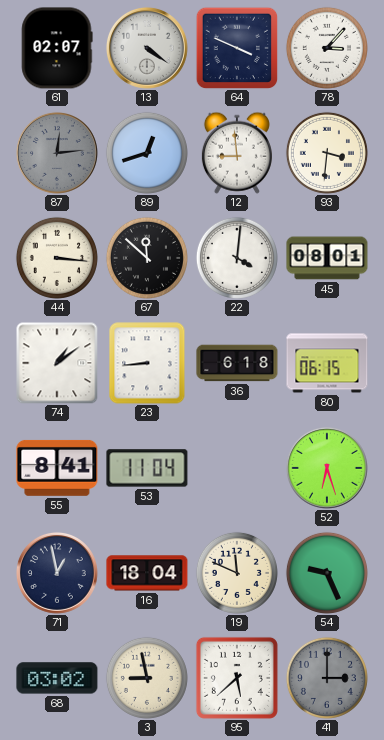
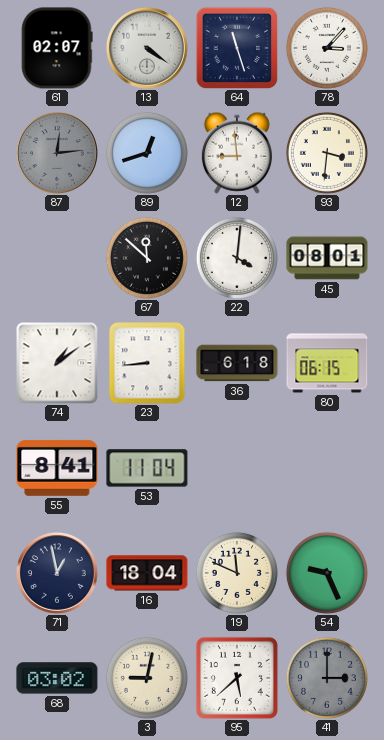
64: 3:49 -> 11:27 (237, 48)
44: 3:16 -> none (57, 258)
52: 6:27 -> none (327, 468)
3: 8:58 -> 9:02 (147, 678)
